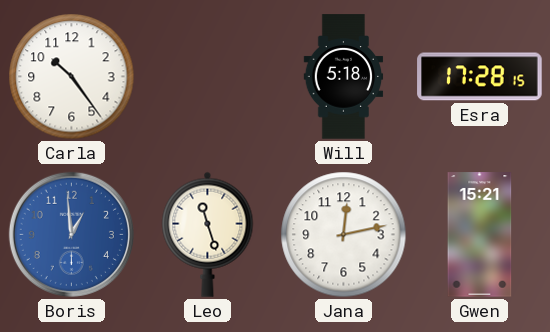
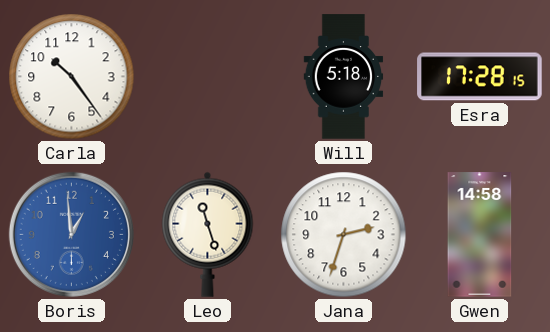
Jana: 12:13 -> 2:33 (344, 235)
Gwen: 15:21 -> 14:58 (480, 235)
